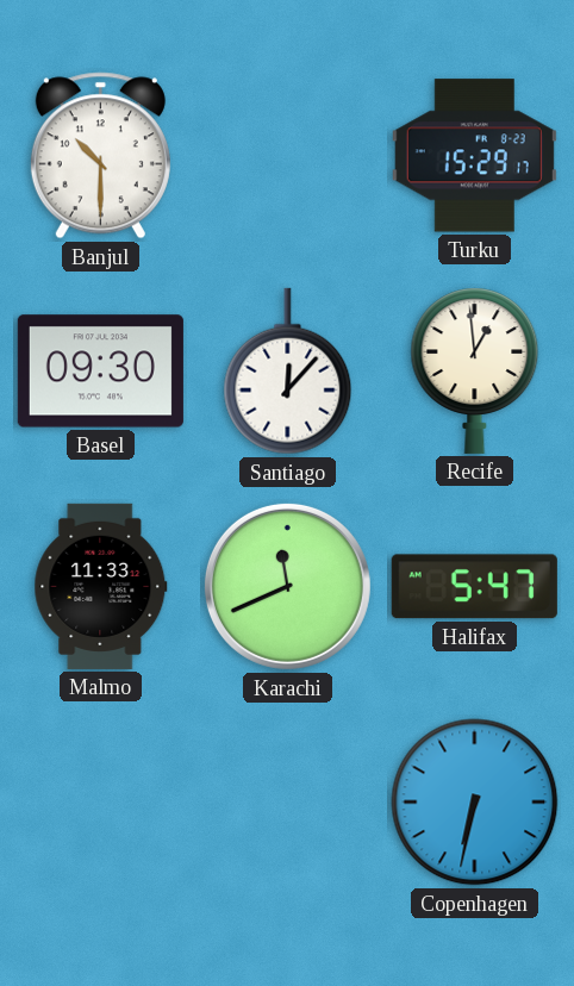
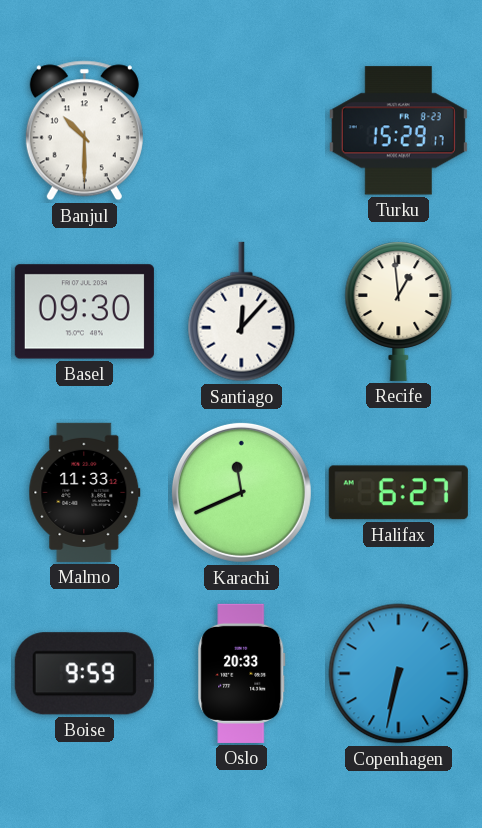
Halifax: 5:47 -> 6:27 (398, 493)
Boise: none -> 9:59 (84, 674)
Oslo: none -> 20:33 (242, 673)
